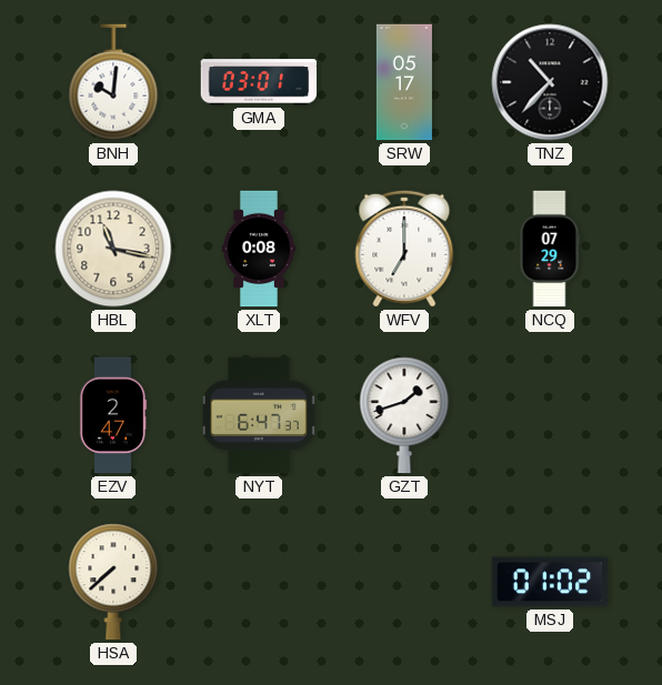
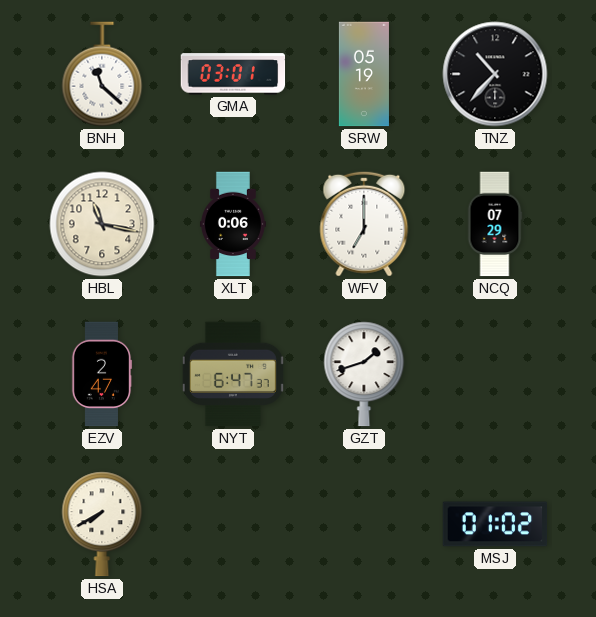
BNH: 10:01 -> 11:22 (102, 74)
SRW: 05:17 -> 05:19 (364, 74)
XLT: 0:08 -> 0:06 (233, 224)
HSA: 7:38 -> 7:40 (102, 524)
